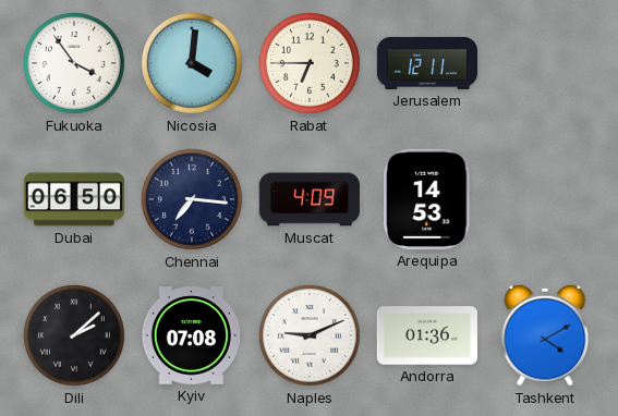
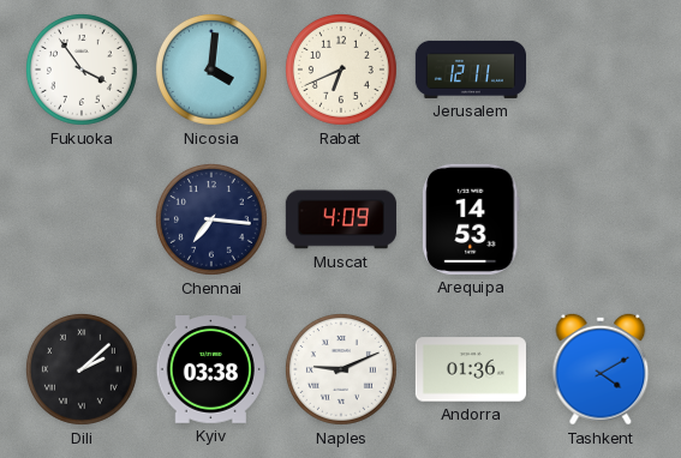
Rabat: 6:45 -> 6:41 (341, 70)
Dubai: 06:50 -> none (74, 199)
Kyiv: 07:08 -> 03:38 (211, 370)
